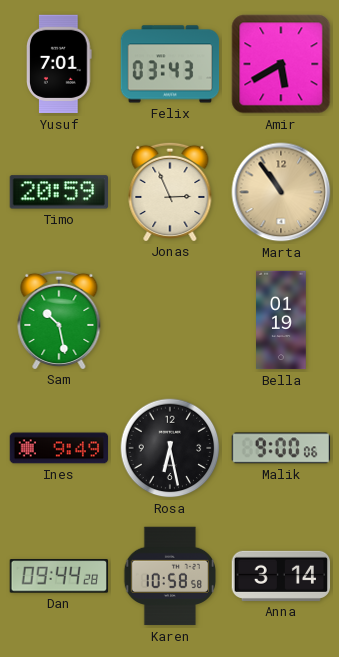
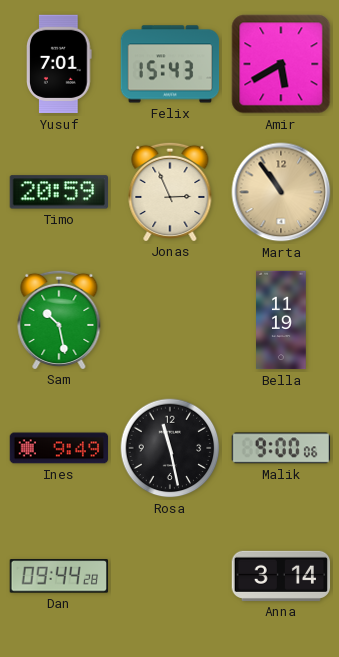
Felix: 03:43 -> 15:43 (170, 64)
Bella: 01:19 -> 11:19 (281, 320)
Rosa: 6:28 -> 11:28 (170, 448)
Karen: 10:58 -> none (170, 576)
